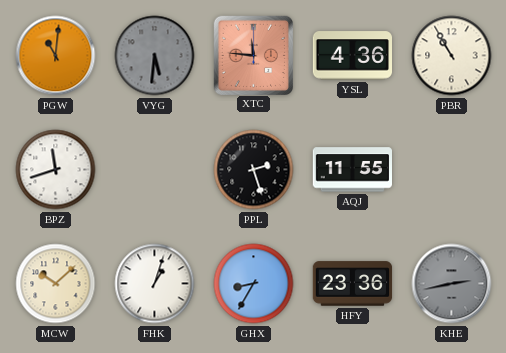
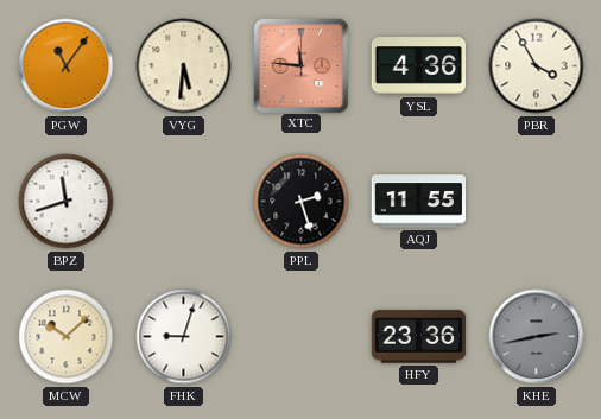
PGW: 11:01 -> 11:06 (67, 66)
VYG dial: grey -> cream (184, 66)
PBR: 10:55 -> 3:55 (537, 66)
FHK: 1:03 -> 9:03 (184, 337)
GHX: 8:35 -> none (254, 284)
